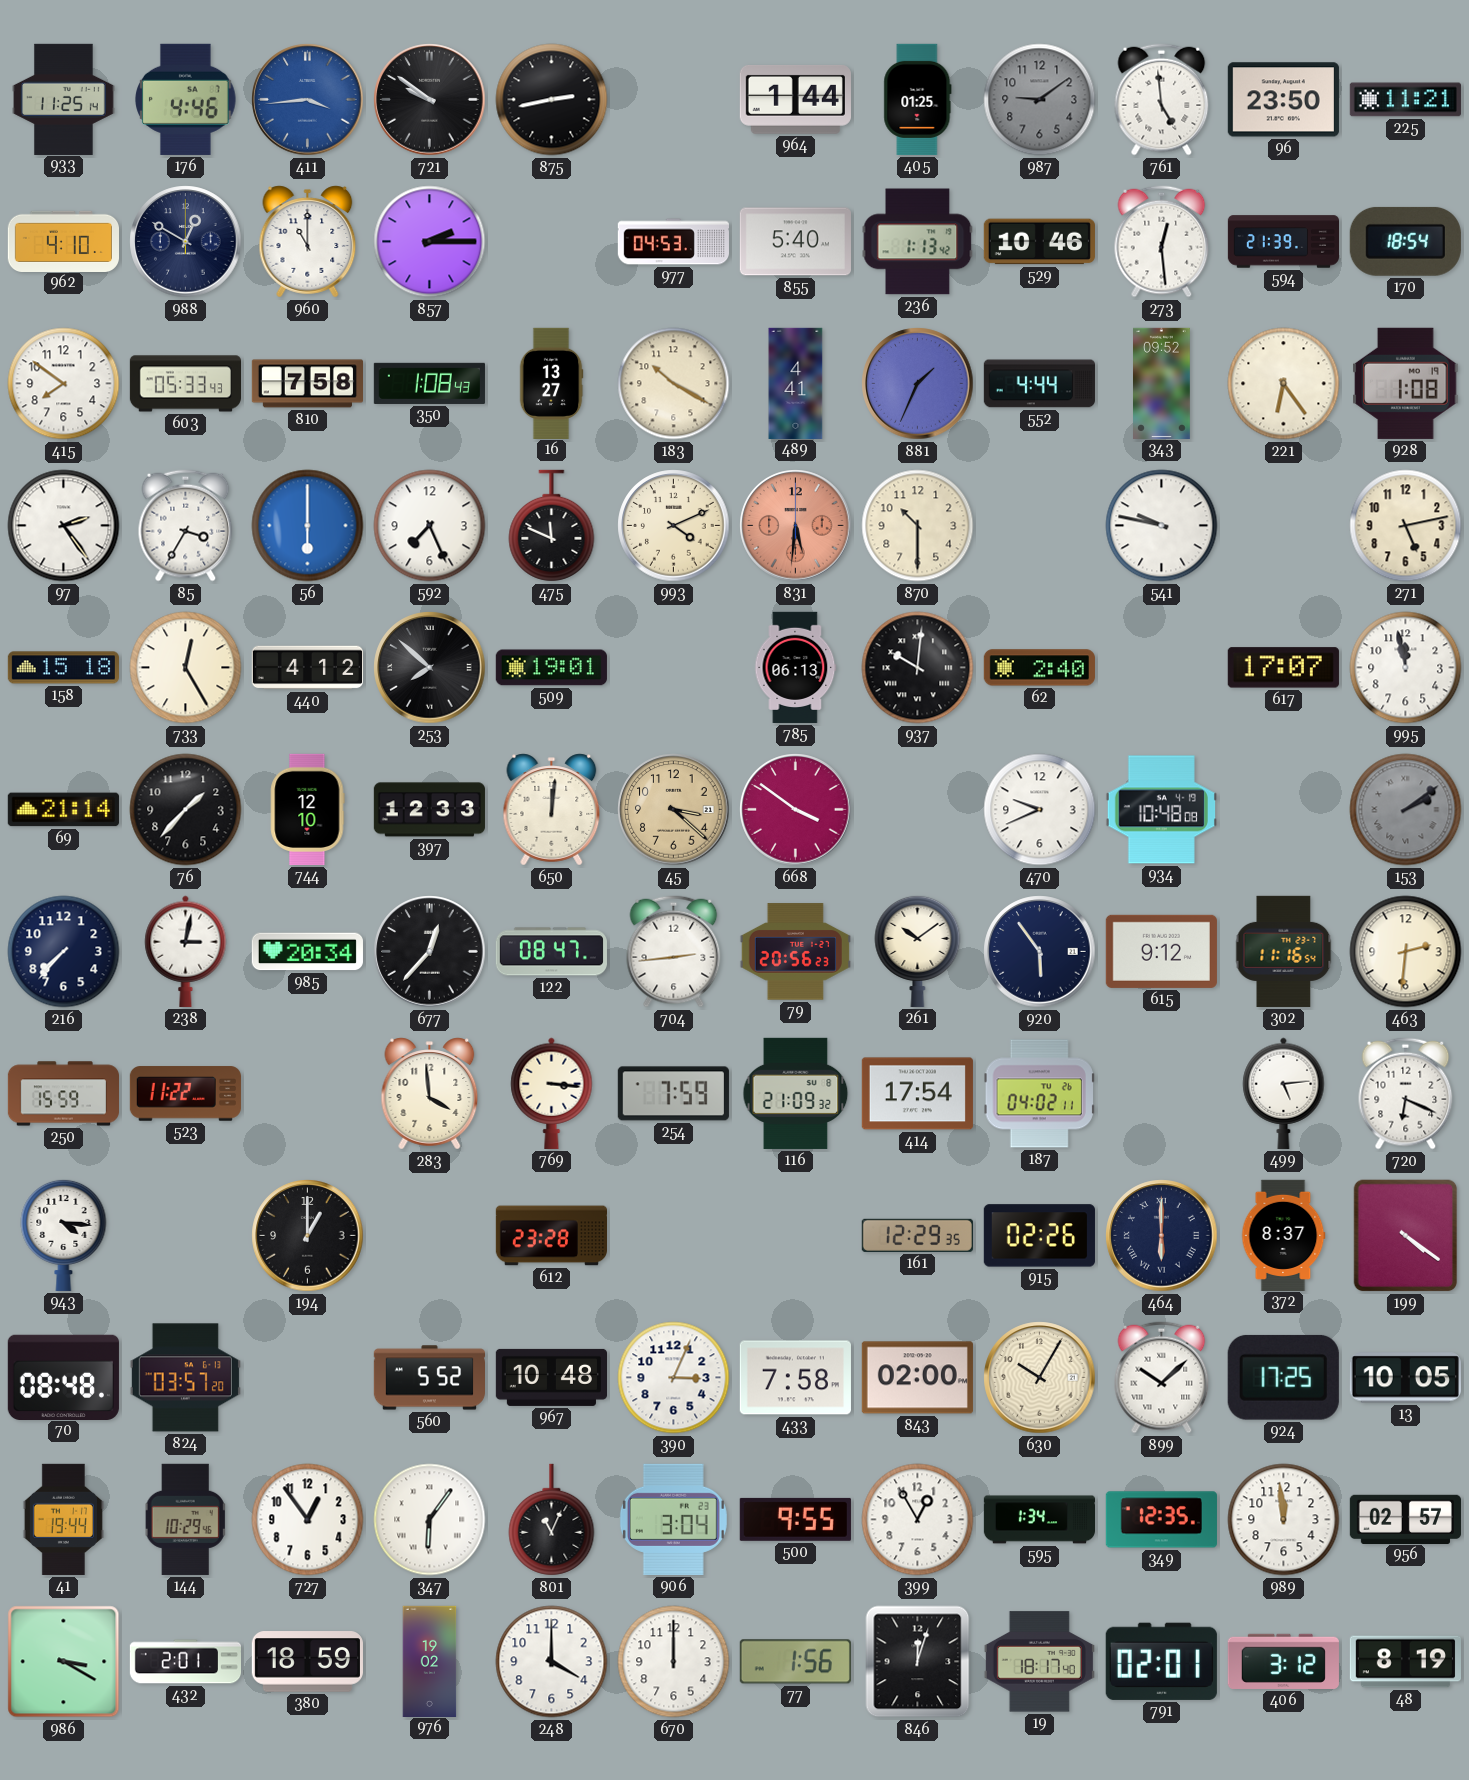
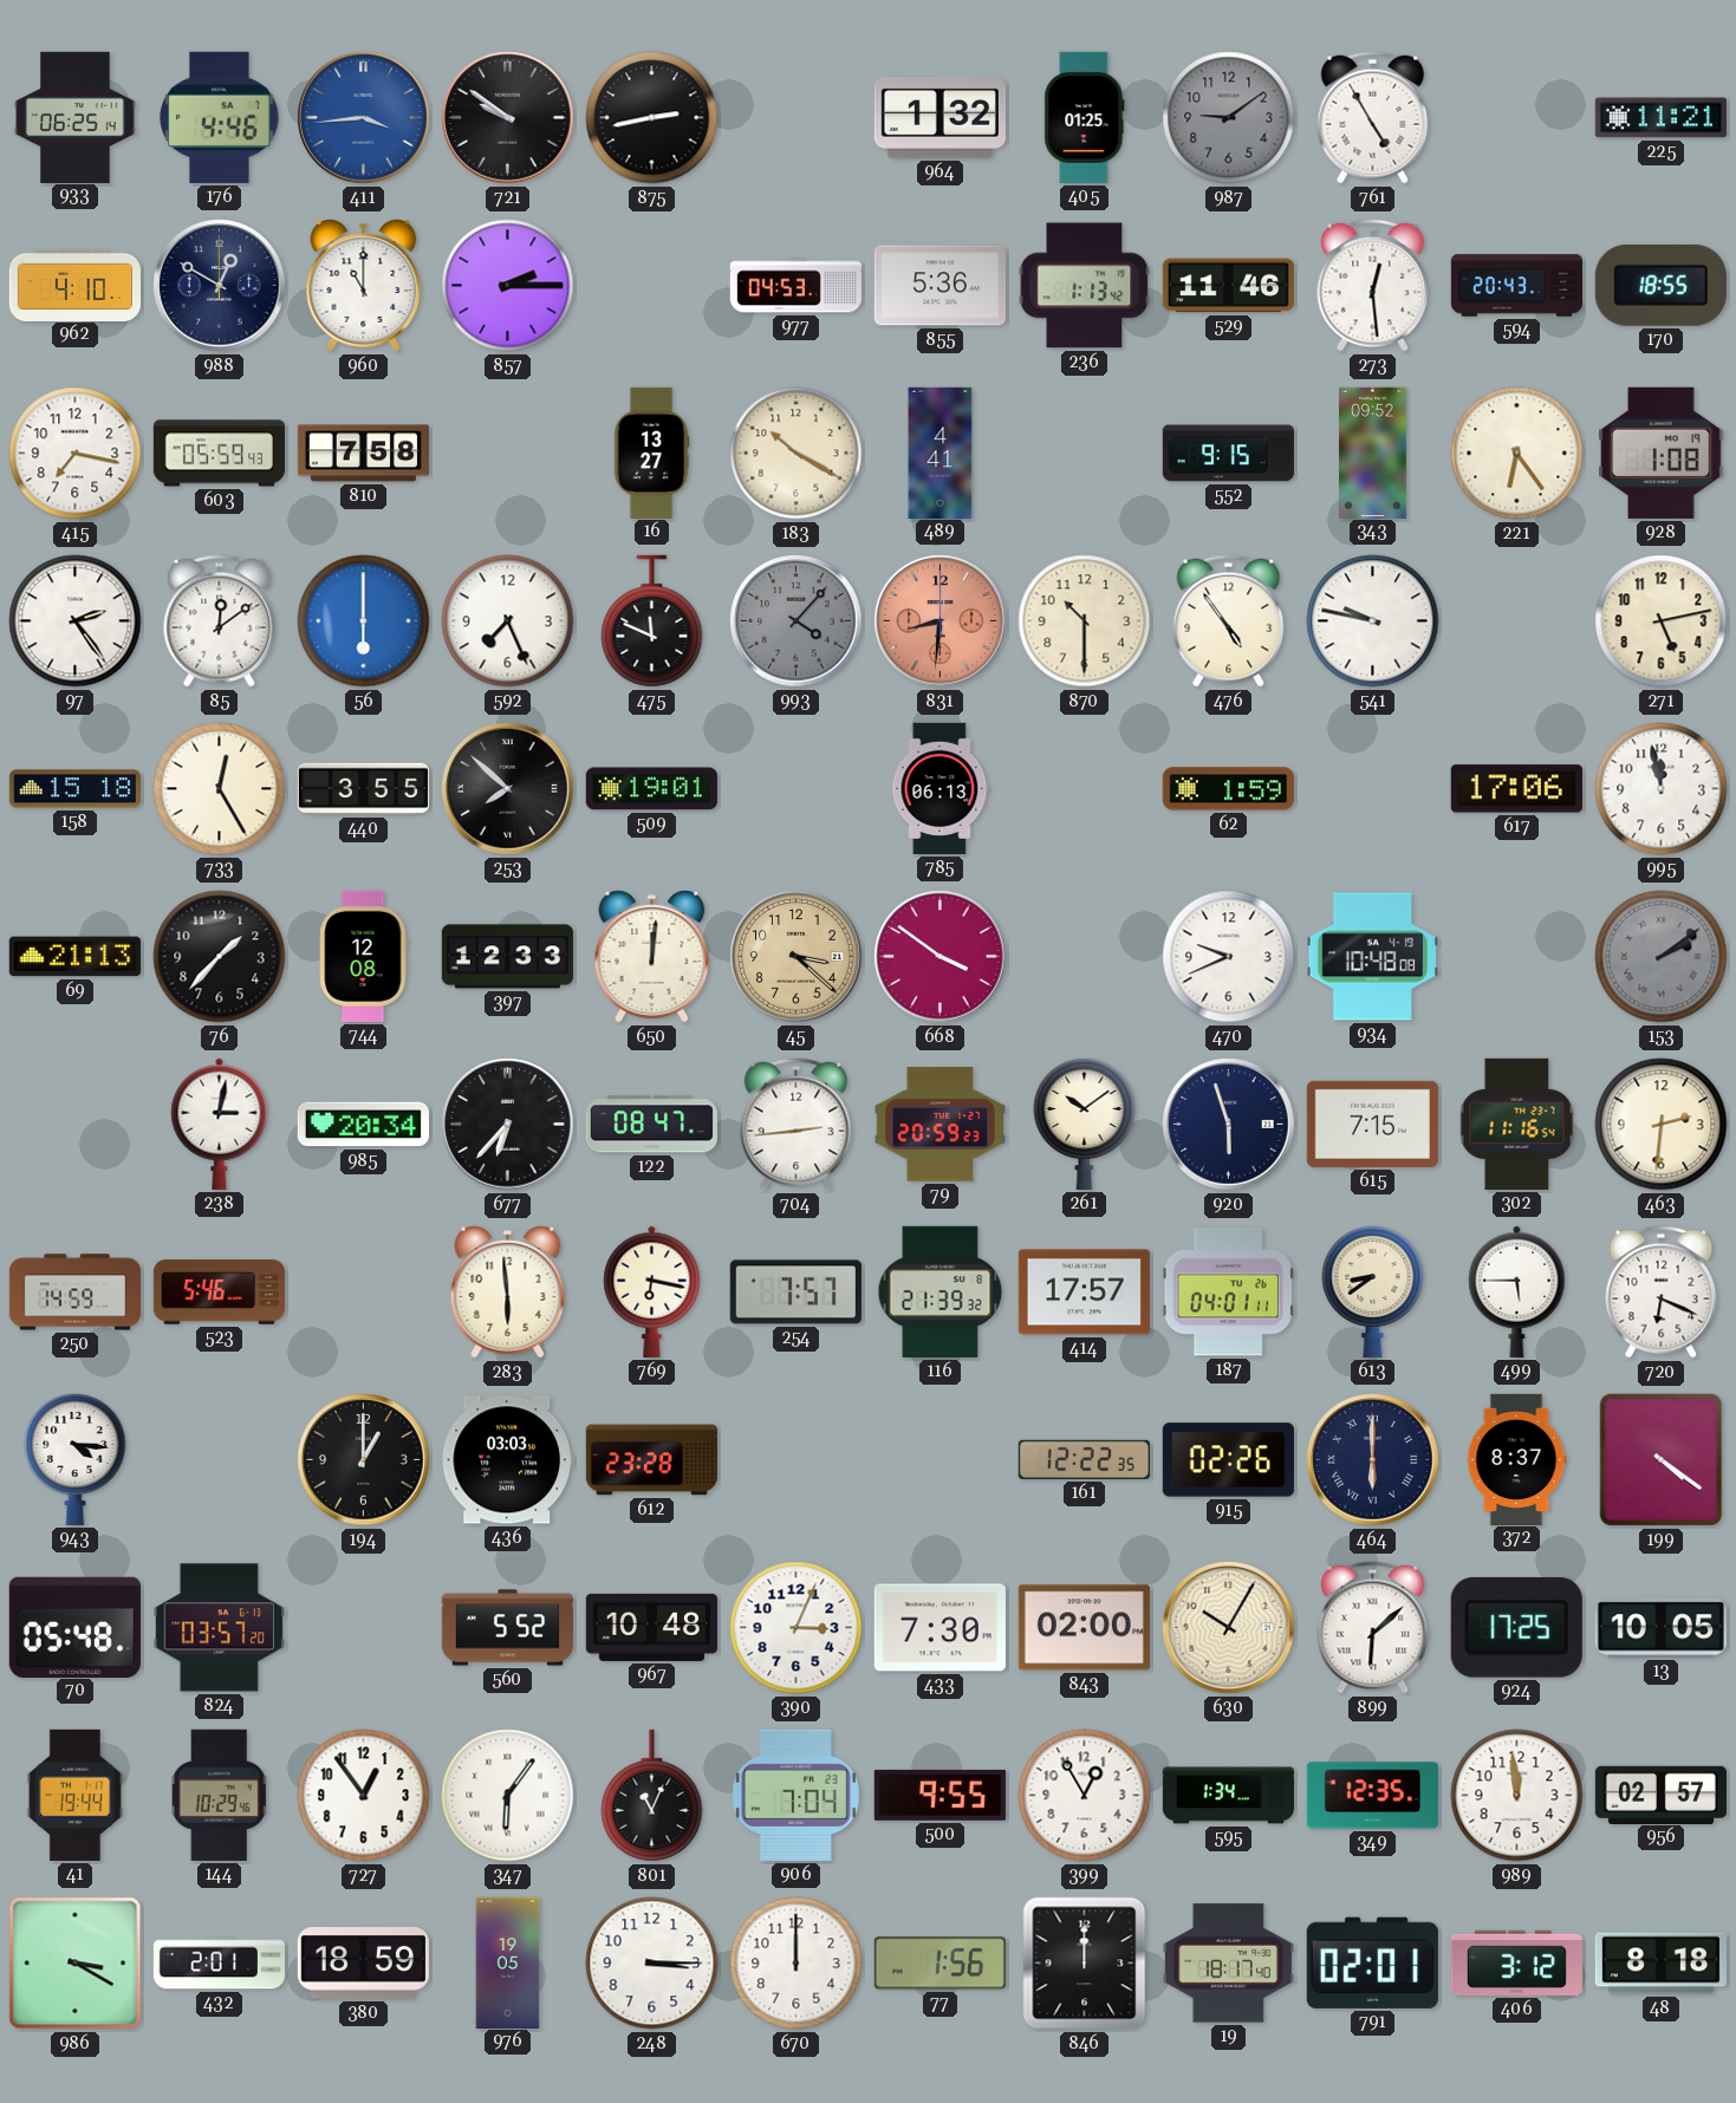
933: 11:25 -> 06:25 (76, 117)
964: 1:44 -> 1:32 (939, 118)
761: 4:59 -> 4:55 (1373, 118)
96: 23:50 -> none (1283, 100)
855: 5:40 -> 5:36 (939, 286)
529: 10:46 -> 11:46 (1228, 286)
594: 21:39 -> 20:43 (1516, 286)
170: 18:54 -> 18:55 (1660, 285)
415: 7:51 -> 7:17 (76, 454)
603: 05:33 -> 05:59 (219, 454)
350: 1:08 -> none (429, 383)
881: 1:34 -> none (918, 384)
552: 4:44 -> 9:15 (1228, 454)
85: 3:35 -> 12:09 (220, 621)
993: 4:11 -> 4:07 (797, 621)
993 dial: cream -> grey (797, 621)
831: 5:31 -> 8:31 (941, 621)
476: none -> 4:54 (1229, 621)
440: 4:12 -> 3:55 (363, 789)
937: 10:01 -> none (918, 668)
62: 2:40 -> 1:59 (1228, 789)
617: 17:07 -> 17:06 (1516, 789)
69: 21:14 -> 21:13 (74, 957)
744: 12:10 -> 12:08 (364, 956)
216: 7:37 -> none (64, 952)
677: 12:37 -> 6:37 (508, 1125)
79: 20:56 -> 20:59 (939, 1125)
920: 5:54 -> 5:57 (1229, 1125)
615: 9:12 -> 7:15 (1372, 1124)
250: 15:59 -> 14:59 (74, 1293)
523: 11:22 -> 5:46 (219, 1293)
283: 3:59 -> 5:59 (508, 1293)
769: 3:16 -> 6:17 (652, 1291)
254: 7:59 -> 7:57 (795, 1293)
116: 21:09 -> 21:39 (941, 1291)
414: 17:54 -> 17:57 (1084, 1293)
187: 04:02 -> 04:01 (1228, 1293)
613: none -> 8:39 (1373, 1291)
499: 5:14 -> 5:45 (1517, 1291)
436: none -> 03:03 (507, 1460)
161: 12:29 -> 12:22 (1084, 1459)
70: 08:48 -> 05:48 (74, 1627)
433: 7:58 -> 7:30 (939, 1628)
899: 10:08 -> 6:08 (1373, 1628)
906: 3:04 -> 7:04 (795, 1795)
976: 19:02 -> 19:05 (508, 1962)
248: 4:00 -> 3:15 (652, 1964)
846: 12:03 -> 12:00 (1085, 1964)
48: 8:19 -> 8:18 (1660, 1964)
